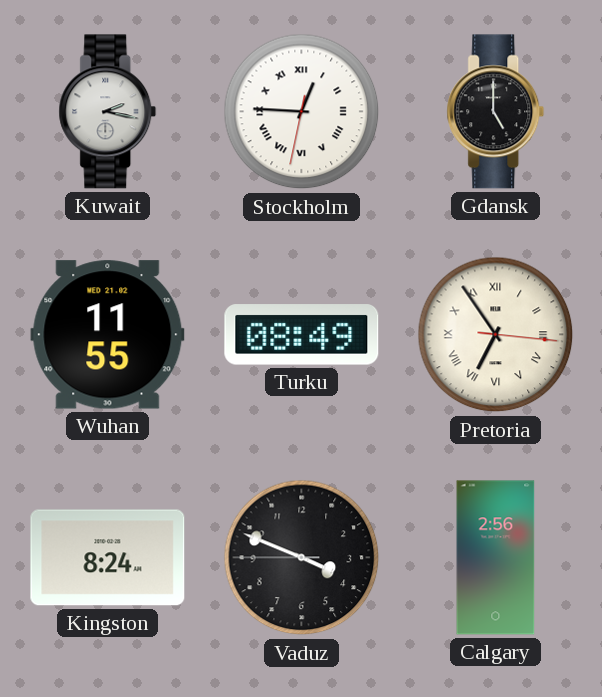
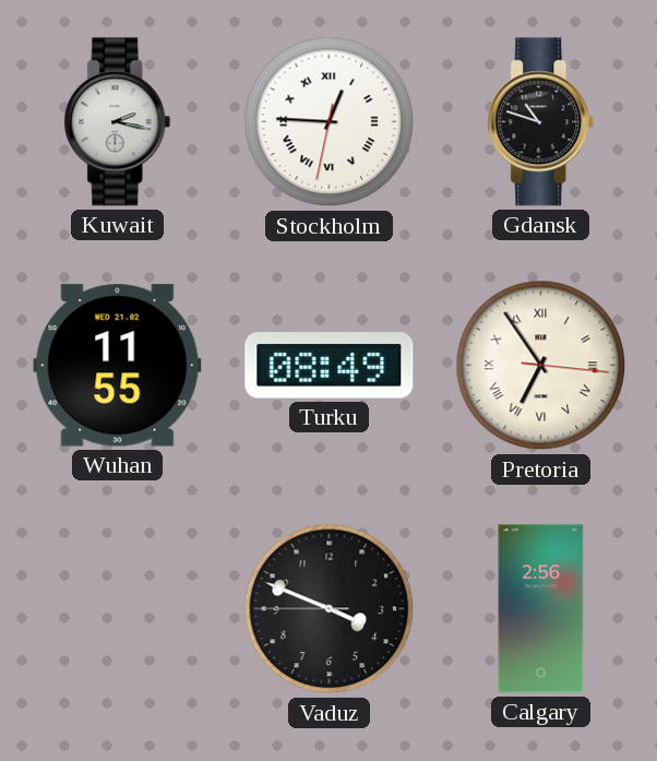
Gdansk: 5:00 -> 10:48 (541, 122)
Kingston: 8:24 -> none (108, 558)
